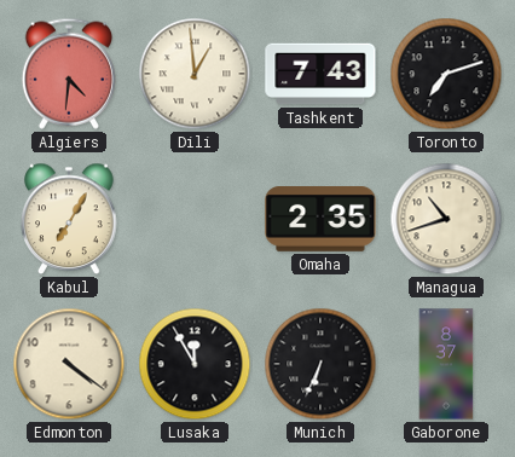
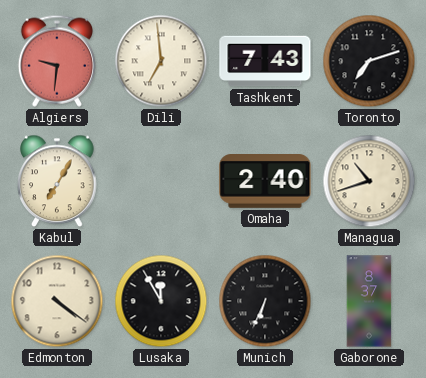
Algiers: 4:31 -> 9:31 (57, 61)
Dili: 12:59 -> 6:59 (161, 61)
Omaha: 2:35 -> 2:40 (265, 182)
